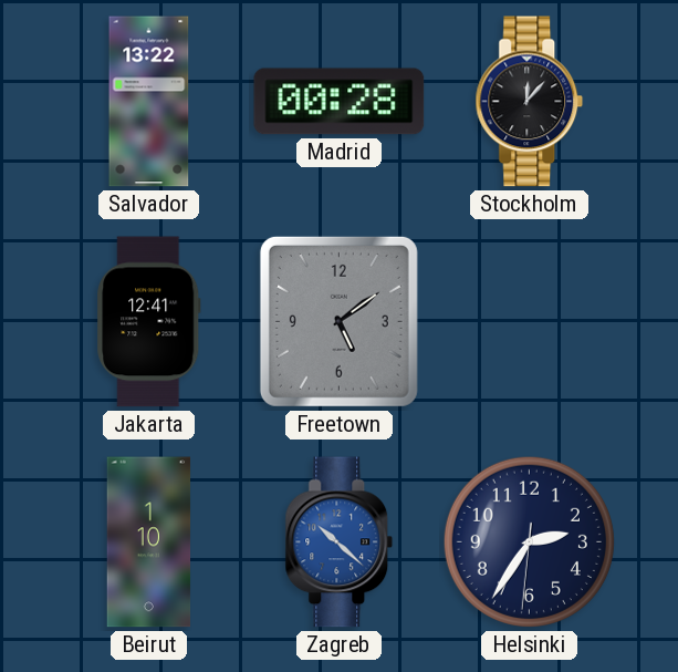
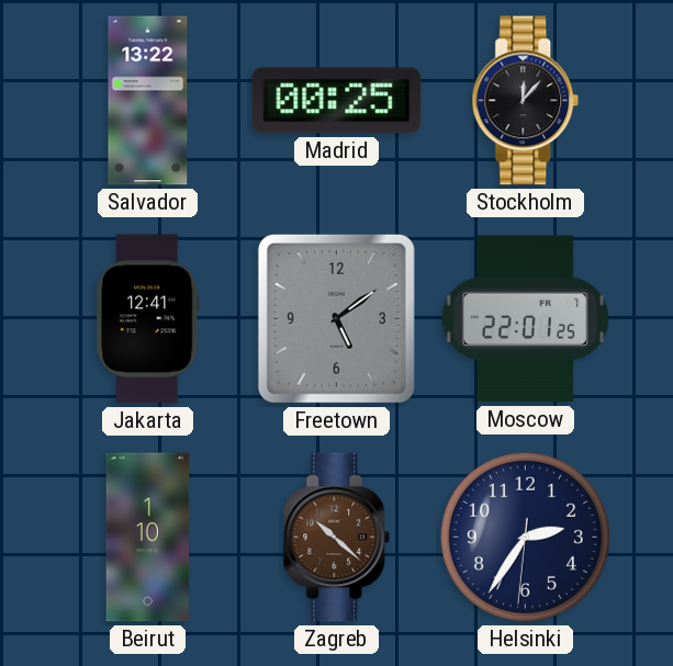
Madrid: 00:28 -> 00:25 (337, 101)
Moscow: none -> 22:01 (525, 319)
Zagreb dial: blue -> brown (337, 538)
